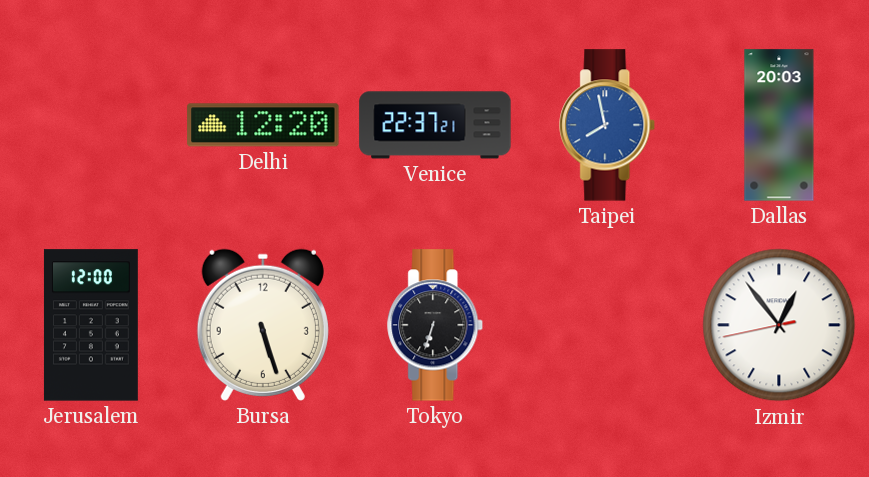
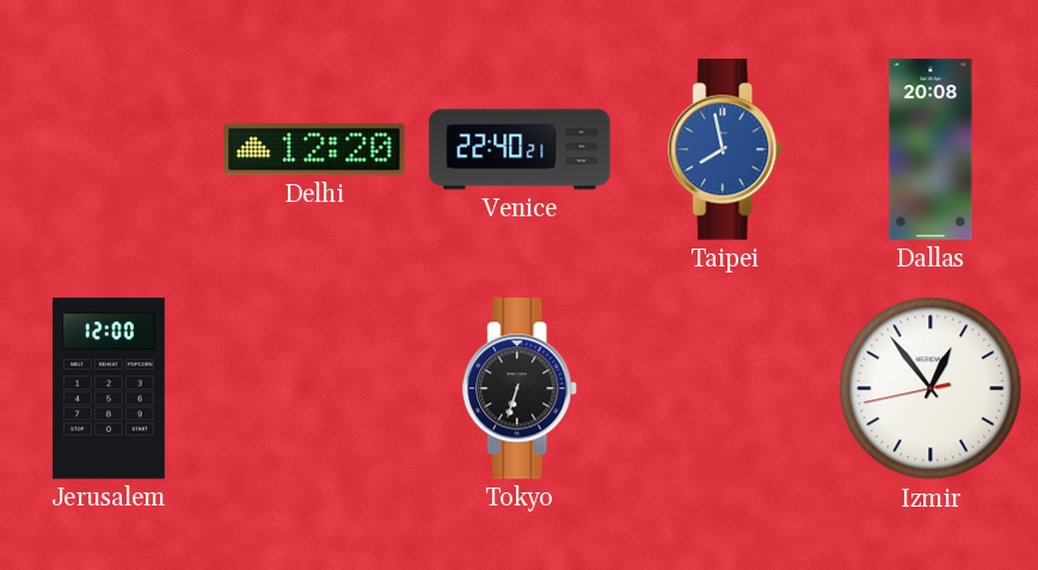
Venice: 22:37 -> 22:40 (520, 149)
Dallas: 20:03 -> 20:08 (930, 149)
Bursa: 5:27 -> none (263, 325)
